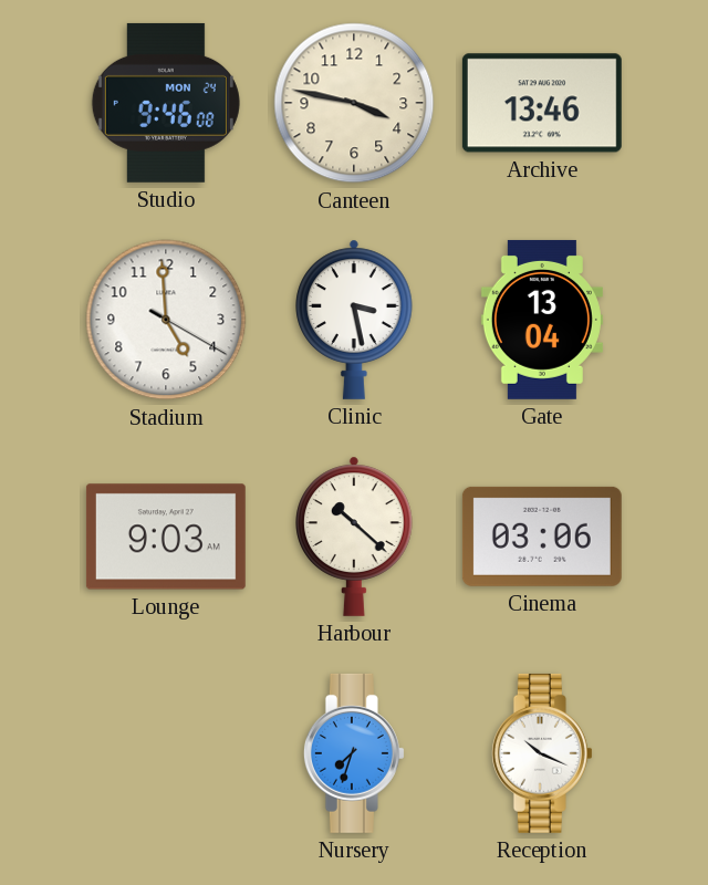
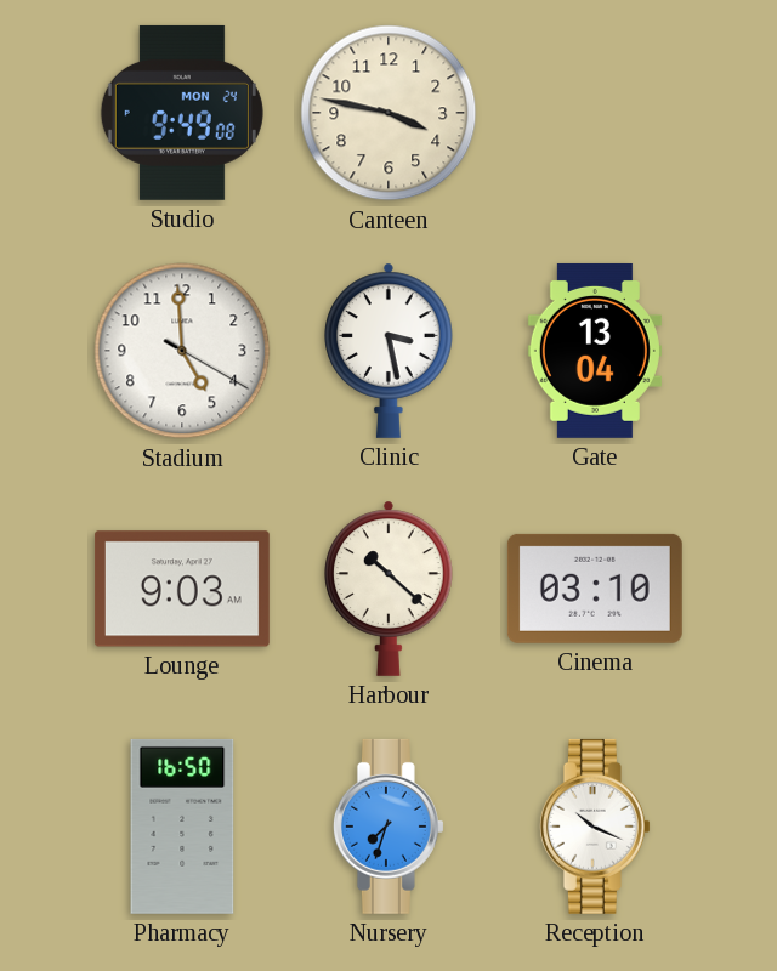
Studio: 9:46 -> 9:49 (182, 113)
Archive: 13:46 -> none (542, 103)
Cinema: 03:06 -> 03:10 (595, 589)
Pharmacy: none -> 16:50 (182, 827)
